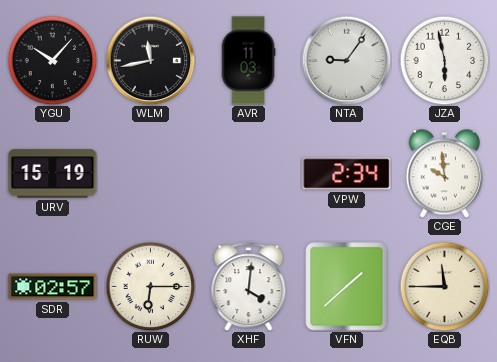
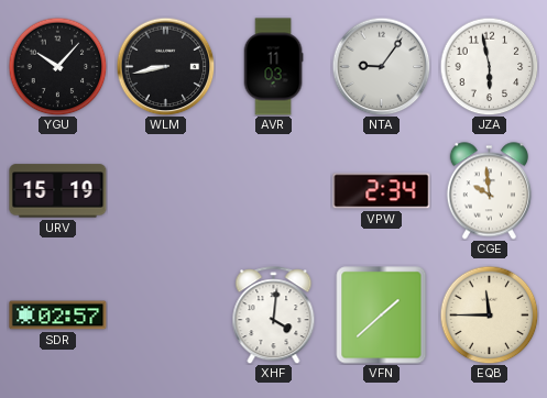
WLM: 11:43 -> 8:43 (165, 66)
RUW: 6:15 -> none (150, 286)
